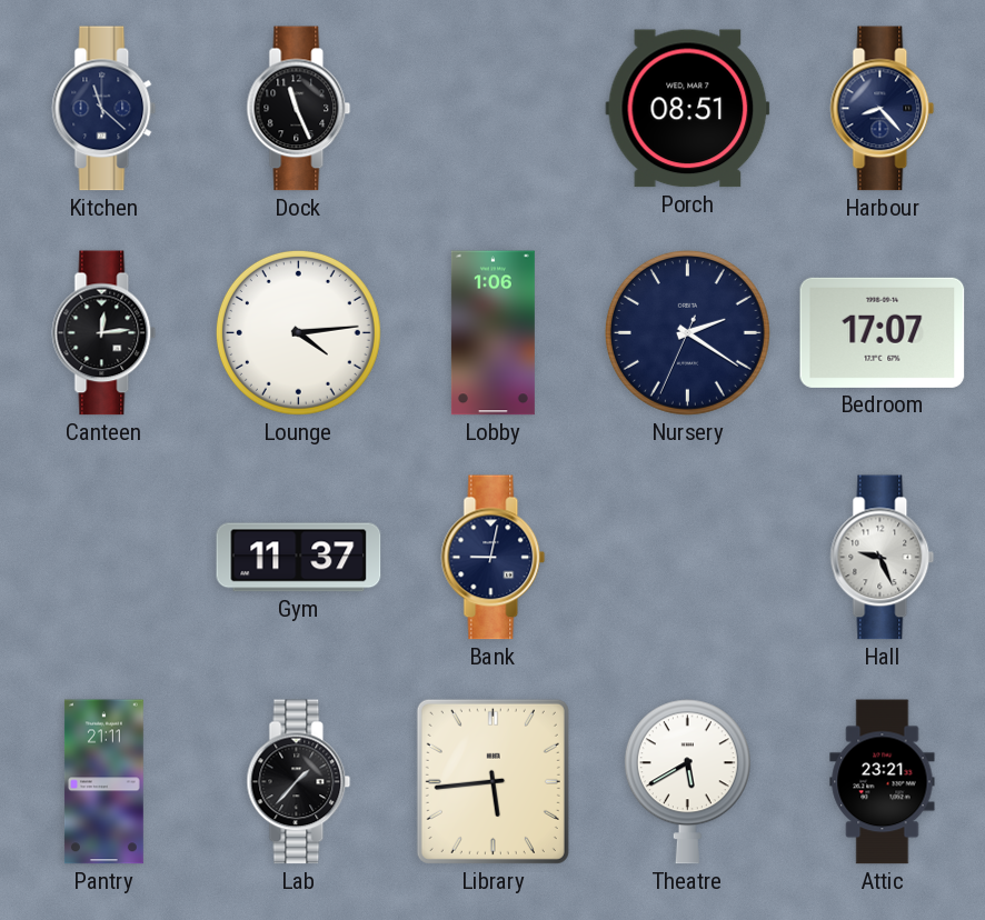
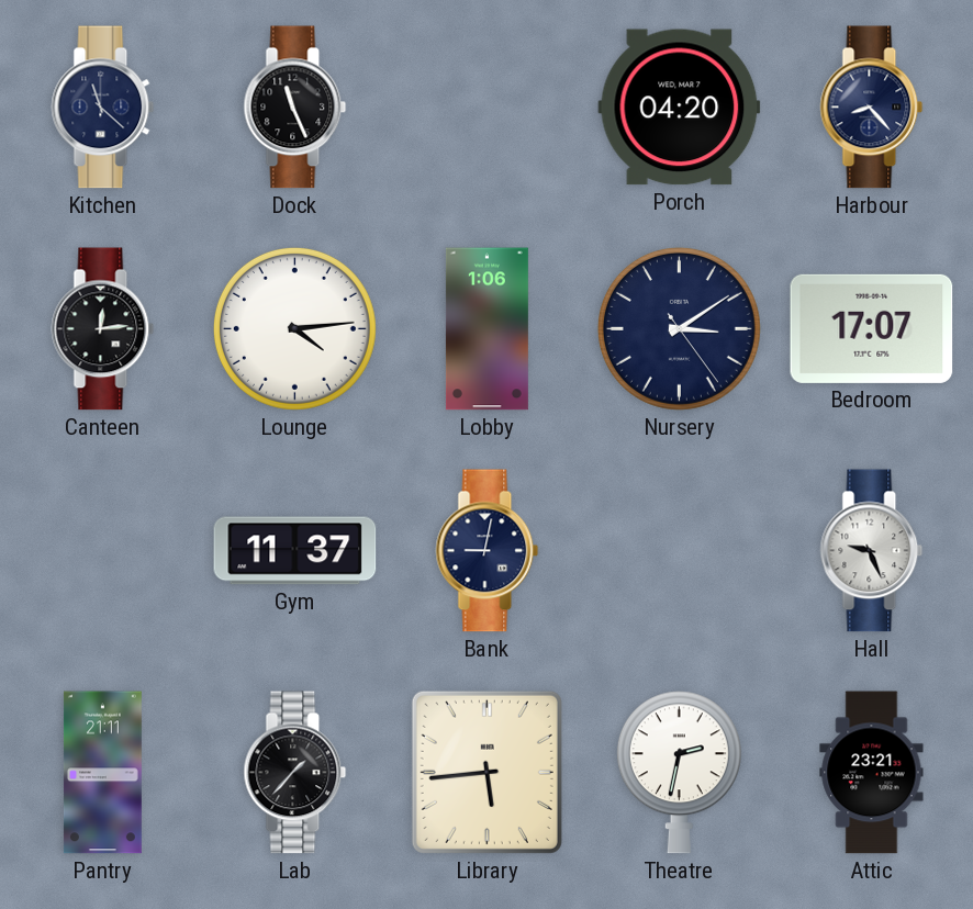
Porch: 08:51 -> 04:20 (680, 108)
Nursery: 2:20 -> 3:09 (679, 328)
Theatre: 5:40 -> 2:32 (679, 773)
